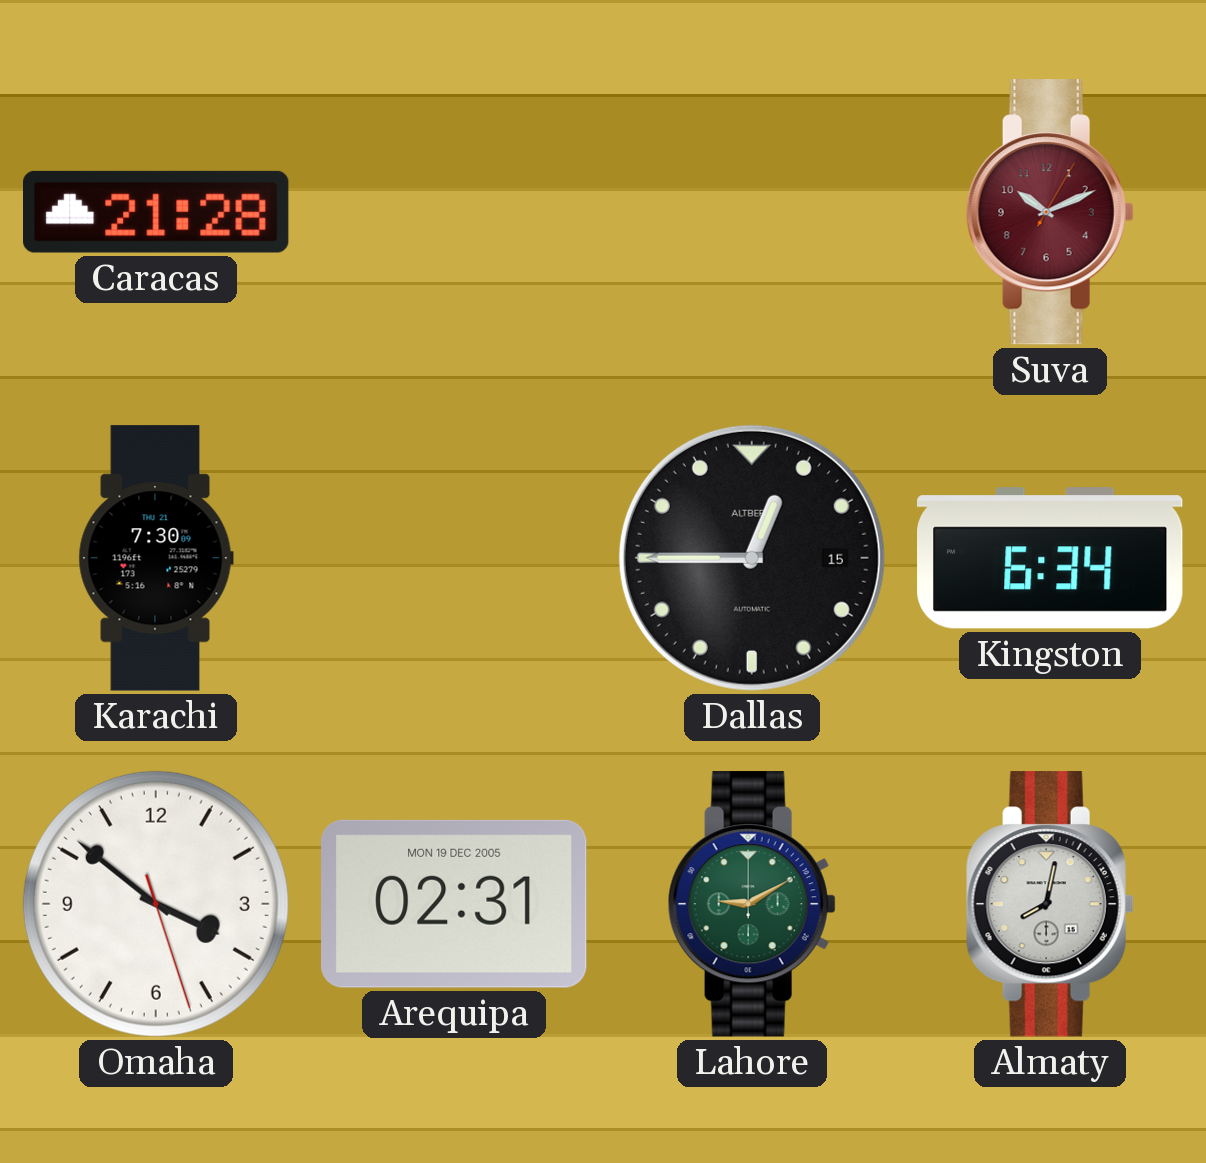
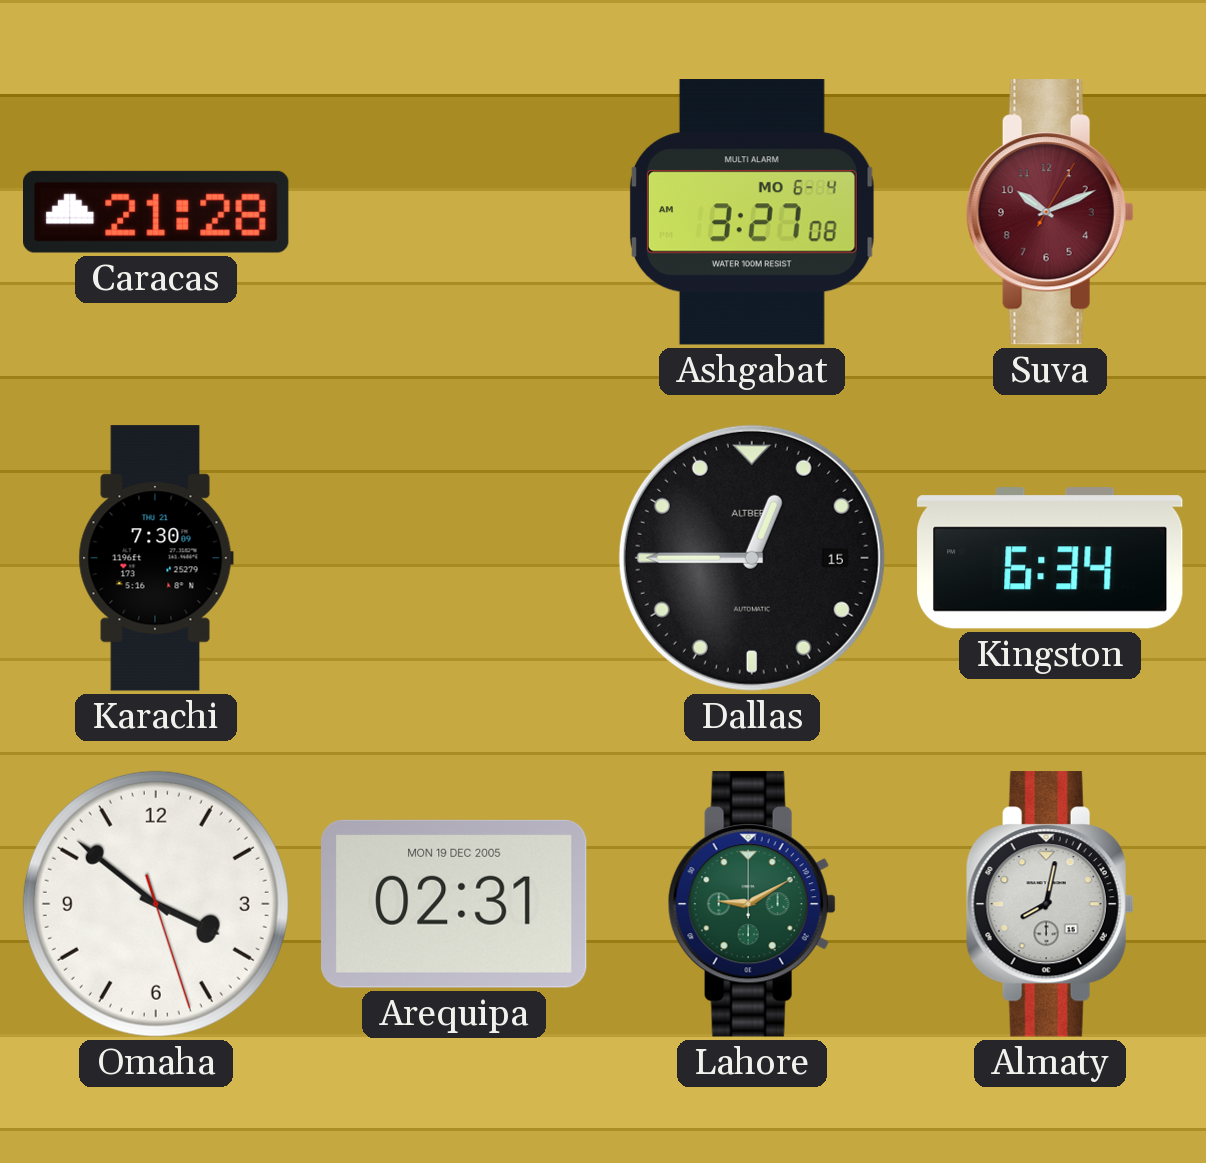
Ashgabat: none -> 3:27 (752, 212)
